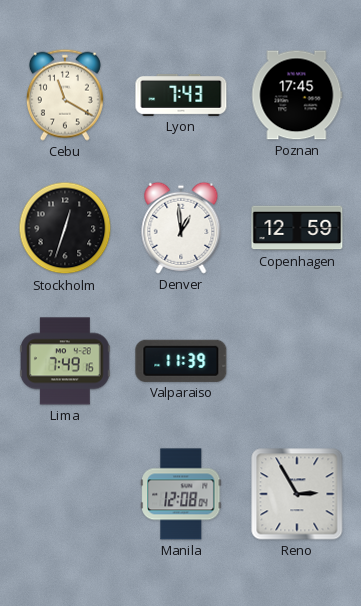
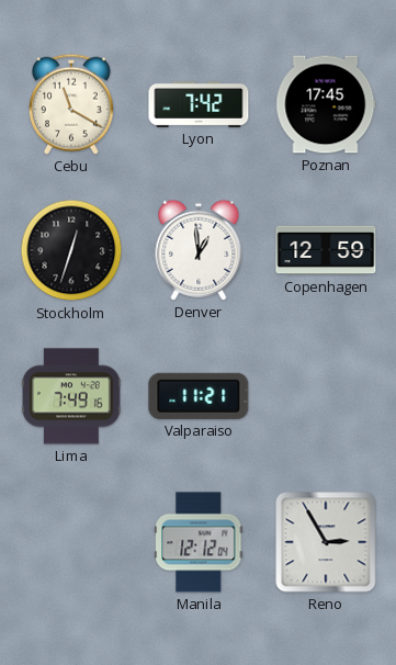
Lyon: 7:43 -> 7:42 (199, 104)
Valparaiso: 11:39 -> 11:21 (199, 396)
Manila: 12:08 -> 12:12 (199, 542)
